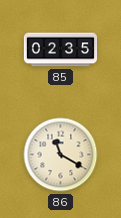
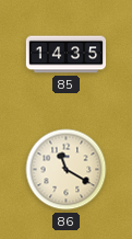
85: 02:35 -> 14:35 (67, 55)
